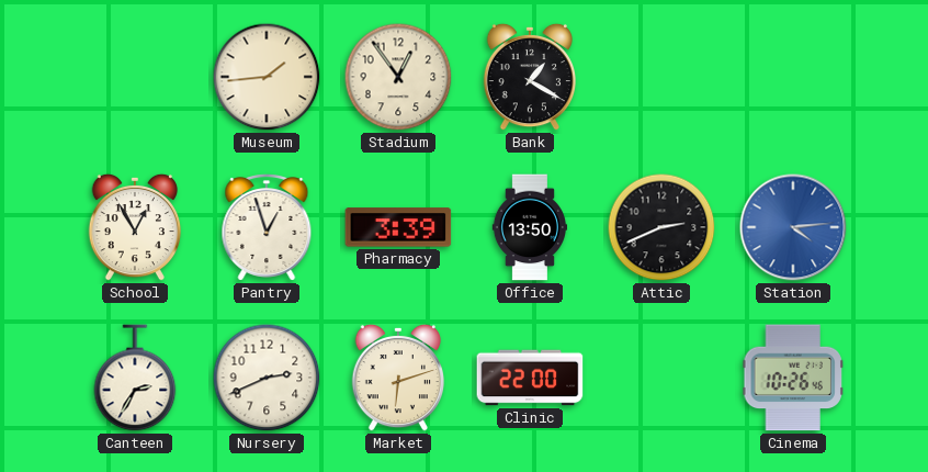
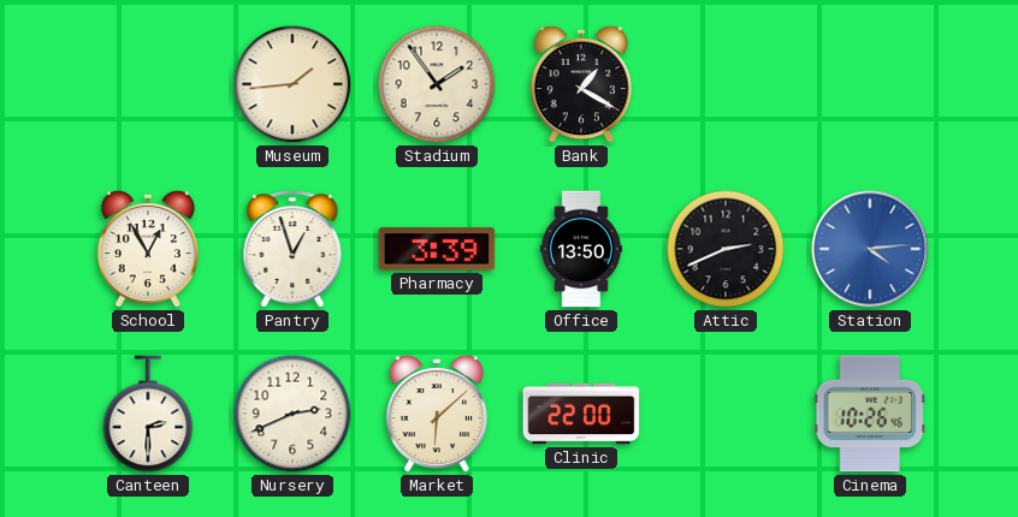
Stadium: 12:54 -> 1:54 (437, 84)
Canteen: 2:35 -> 2:30 (148, 414)
Market: 6:12 -> 6:08 (436, 414)
